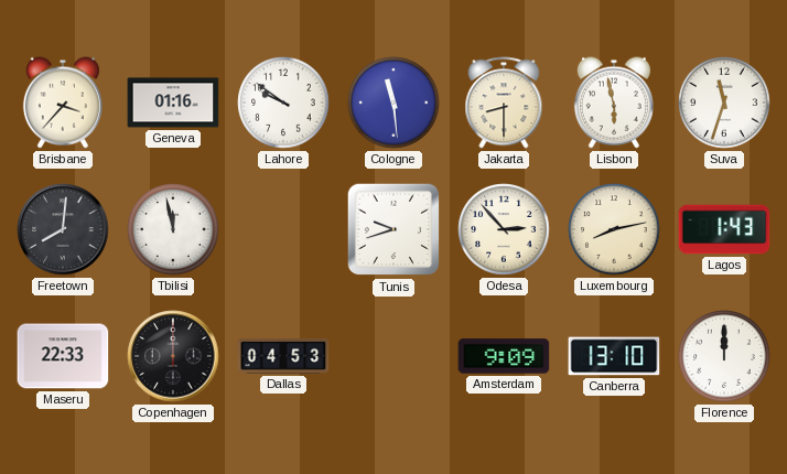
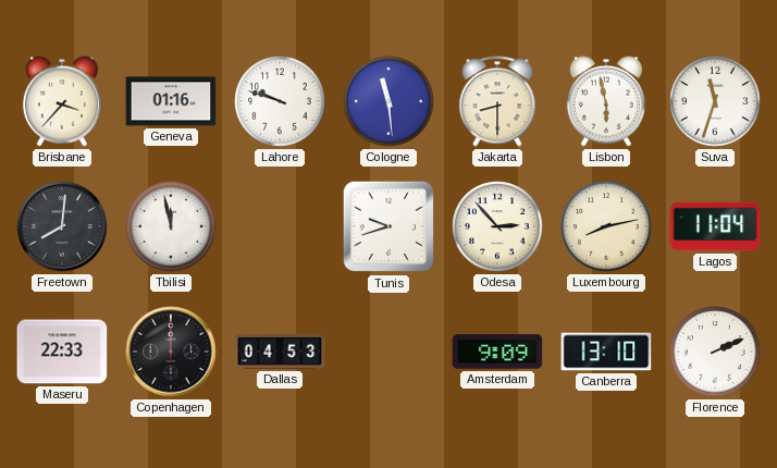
Lahore: 9:51 -> 9:48 (280, 101)
Lagos: 1:43 -> 11:04 (715, 226)
Florence: 12:00 -> 2:11 (715, 352)
